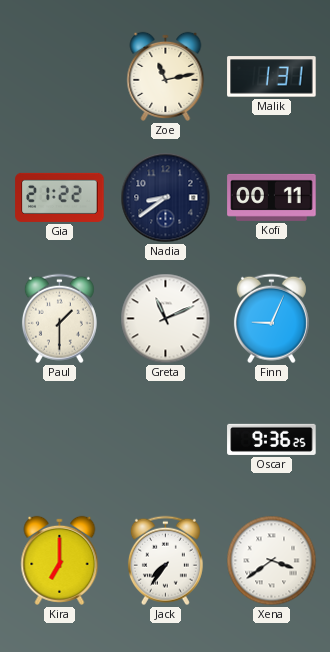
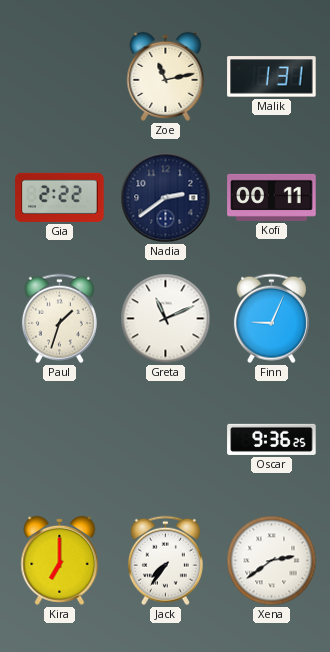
Gia: 21:22 -> 2:22 (60, 197)
Nadia: 8:39 -> 2:39 (166, 198)
Paul: 1:30 -> 1:33 (59, 319)
Xena: 3:39 -> 2:39 (272, 561)
